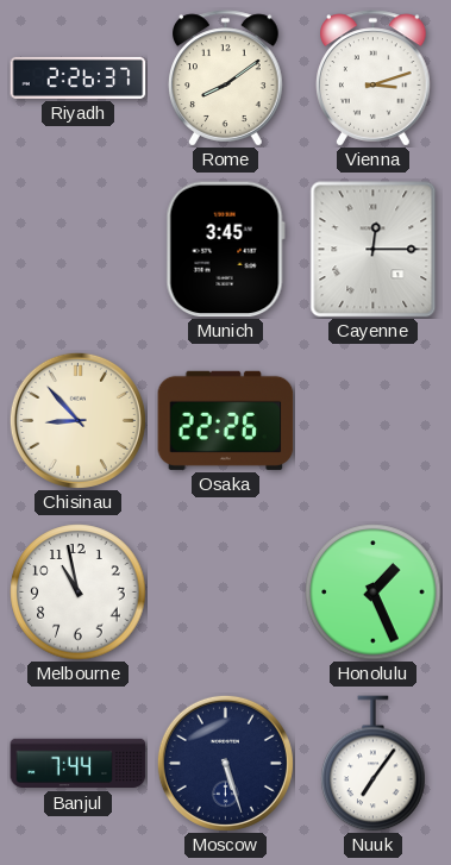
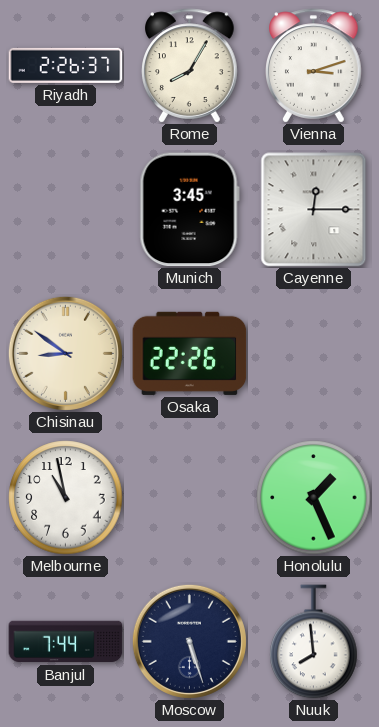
Rome: 8:09 -> 8:05 (190, 66)
Chisinau: 8:53 -> 8:51 (65, 353)
Nuuk: 7:06 -> 7:59 (314, 642)
